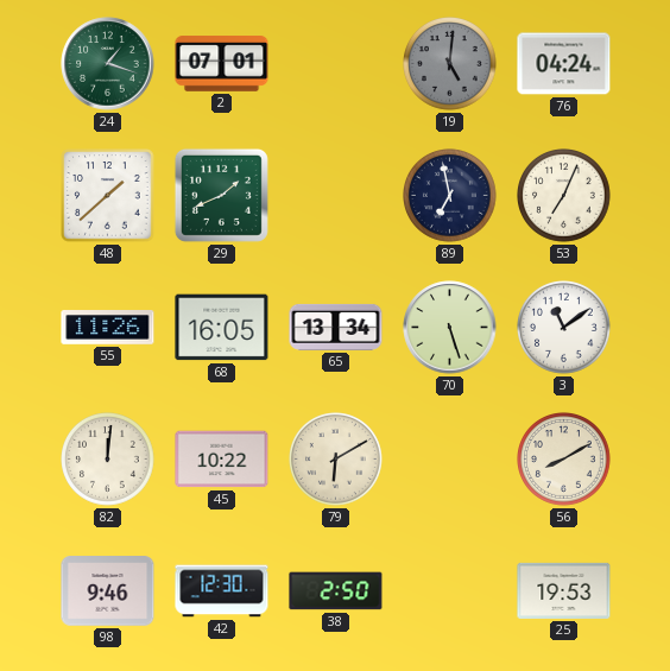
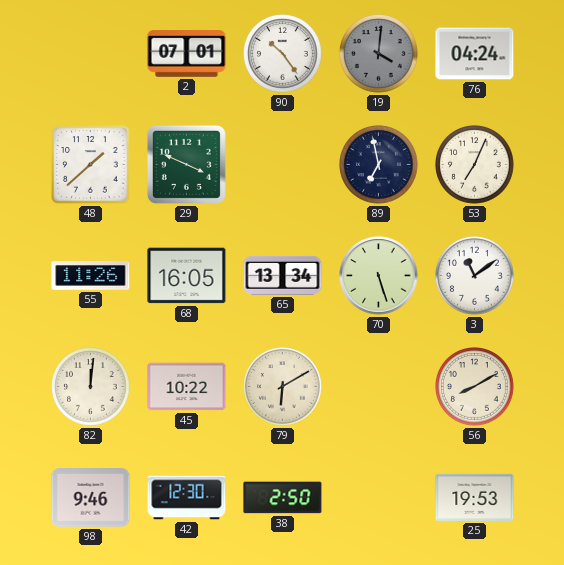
24: 1:18 -> none (108, 64)
90: none -> 10:24 (283, 54)
19: 5:01 -> 4:01 (379, 54)
29: 1:41 -> 3:49 (186, 164)
